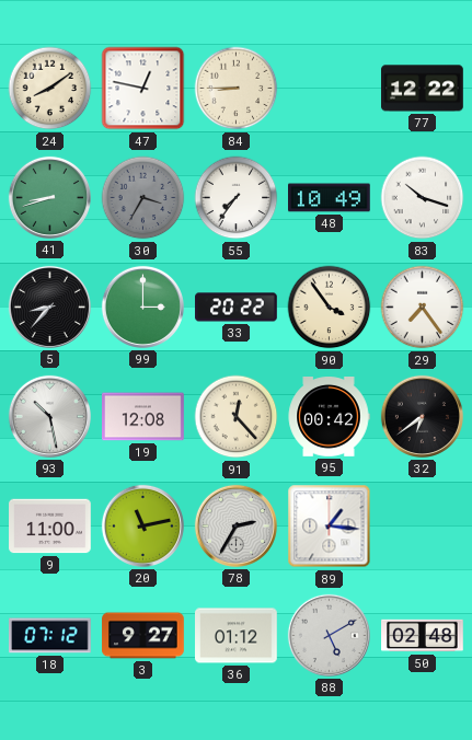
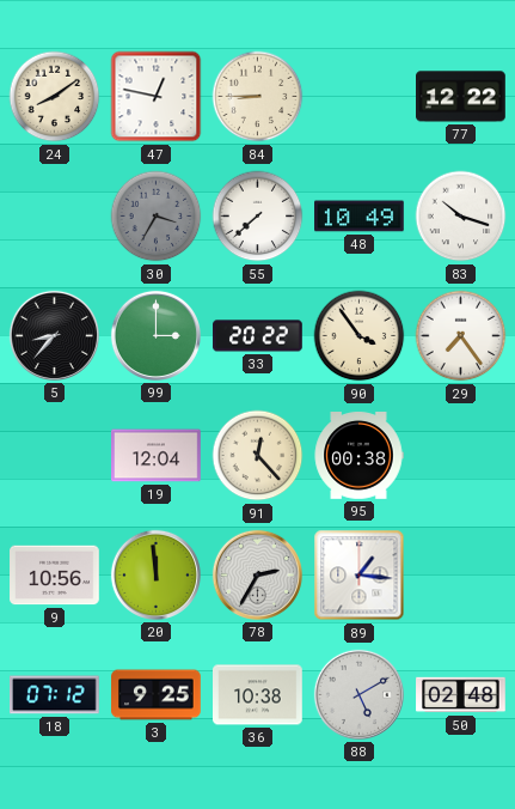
41: 8:42 -> none (49, 197)
55: 7:36 -> 7:38 (258, 217)
93: 10:28 -> none (49, 416)
19: 12:08 -> 12:04 (157, 456)
95: 00:42 -> 00:38 (358, 456)
32: 6:39 -> none (422, 416)
9: 11:00 -> 10:56 (55, 576)
20: 11:13 -> 11:59 (155, 574)
3: 9:27 -> 9:25 (157, 695)
36: 01:12 -> 10:38 (258, 695)
